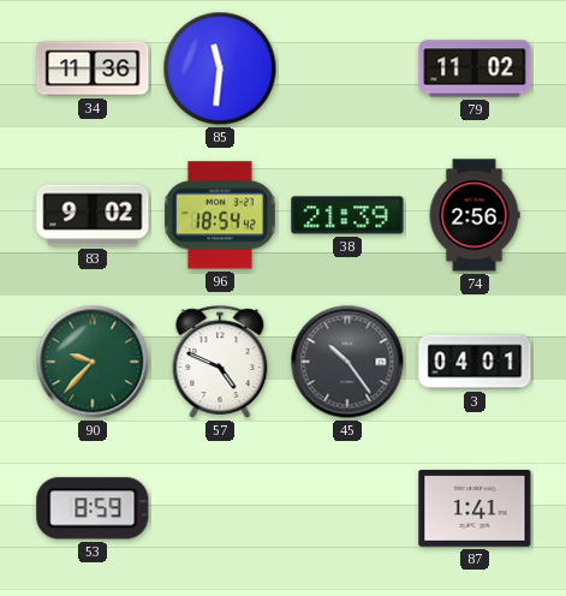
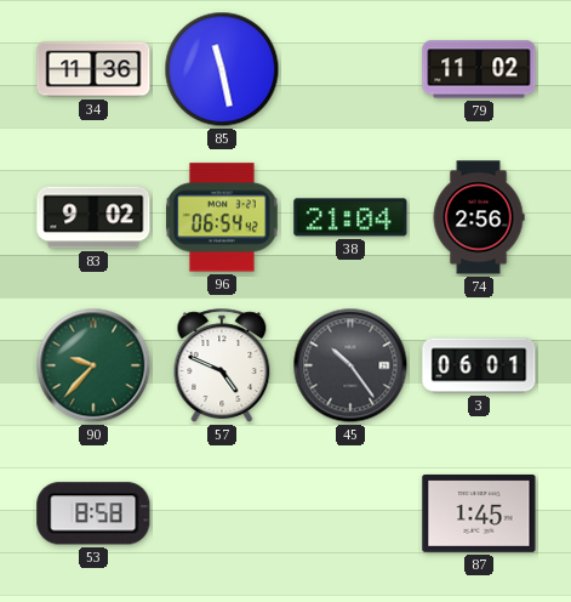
85: 11:31 -> 11:28 (222, 69)
96: 18:54 -> 06:54 (223, 217)
38: 21:39 -> 21:04 (350, 217)
3: 04:01 -> 06:01 (479, 365)
53: 8:59 -> 8:58 (93, 513)
87: 1:41 -> 1:45 (479, 513)
